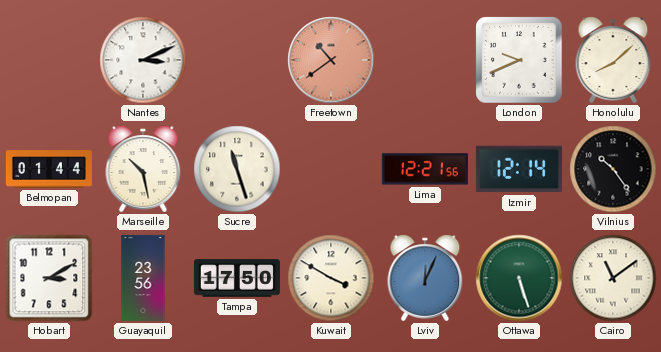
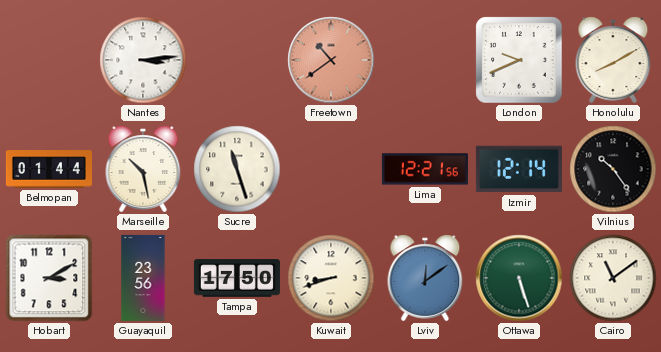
Nantes: 3:11 -> 3:14 (143, 60)
Honolulu: 8:08 -> 8:10 (613, 60)
Kuwait: 3:50 -> 8:42 (331, 278)
Lviv: 12:04 -> 12:09 (425, 278)
